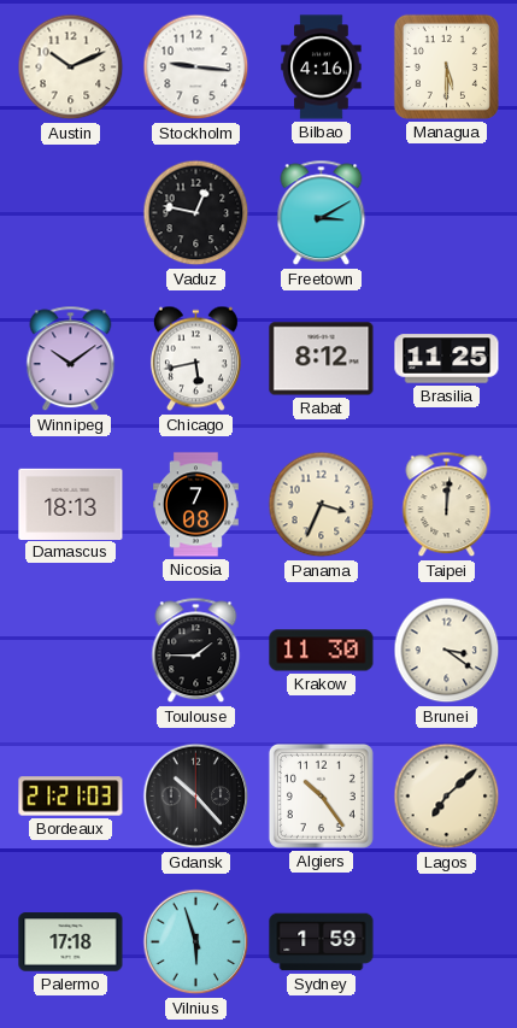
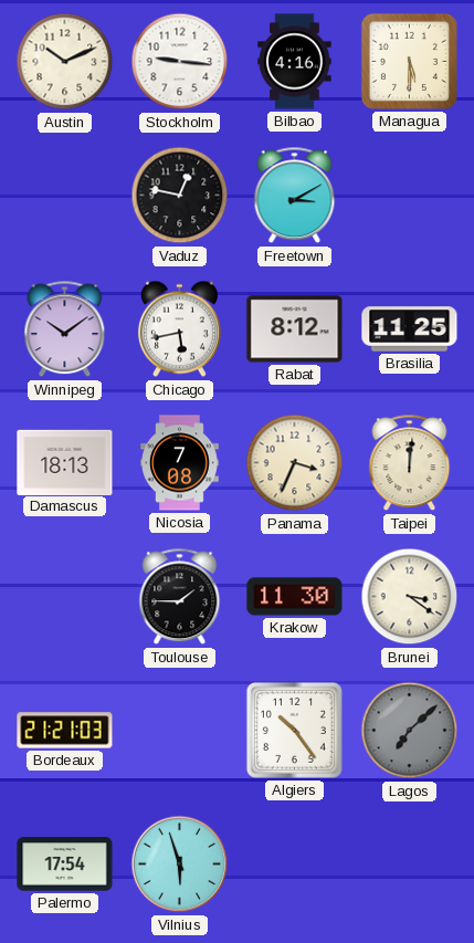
Gdansk: 10:23 -> none (196, 797)
Lagos dial: cream -> grey (410, 731)
Palermo: 17:18 -> 17:54 (65, 865)
Sydney: 1:59 -> none (322, 942)
